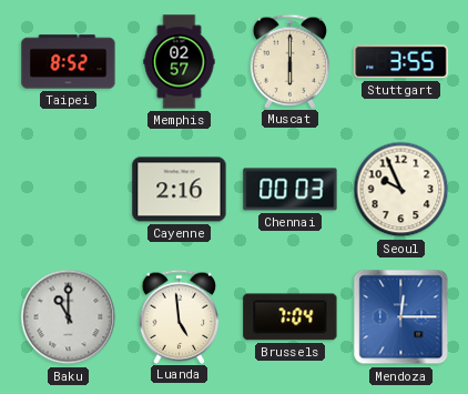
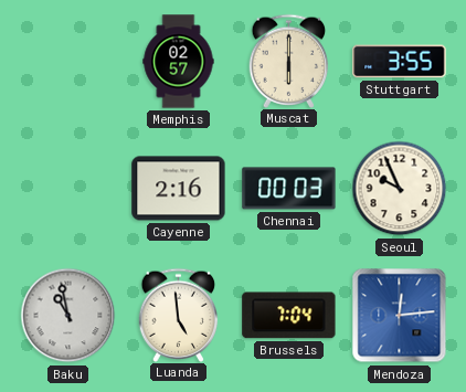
Taipei: 8:52 -> none (69, 62)
Baku: 11:00 -> 10:58 (68, 316)
Mendoza: 12:15 -> 12:14 (400, 316)
